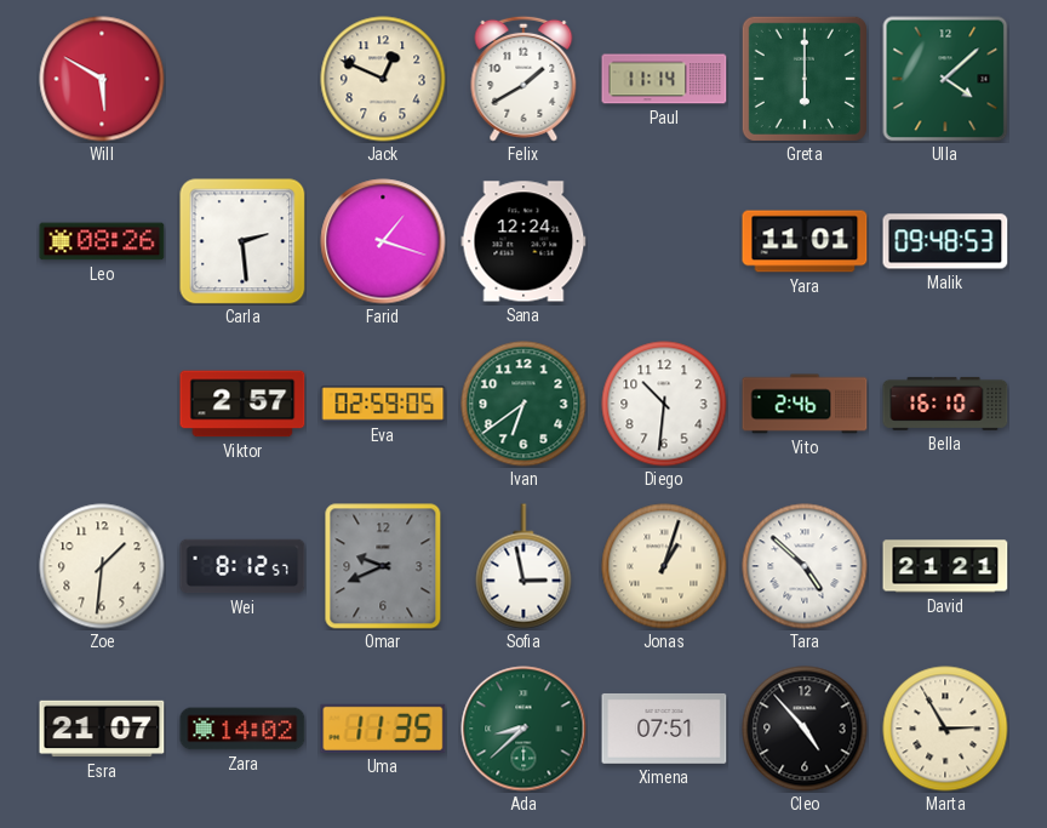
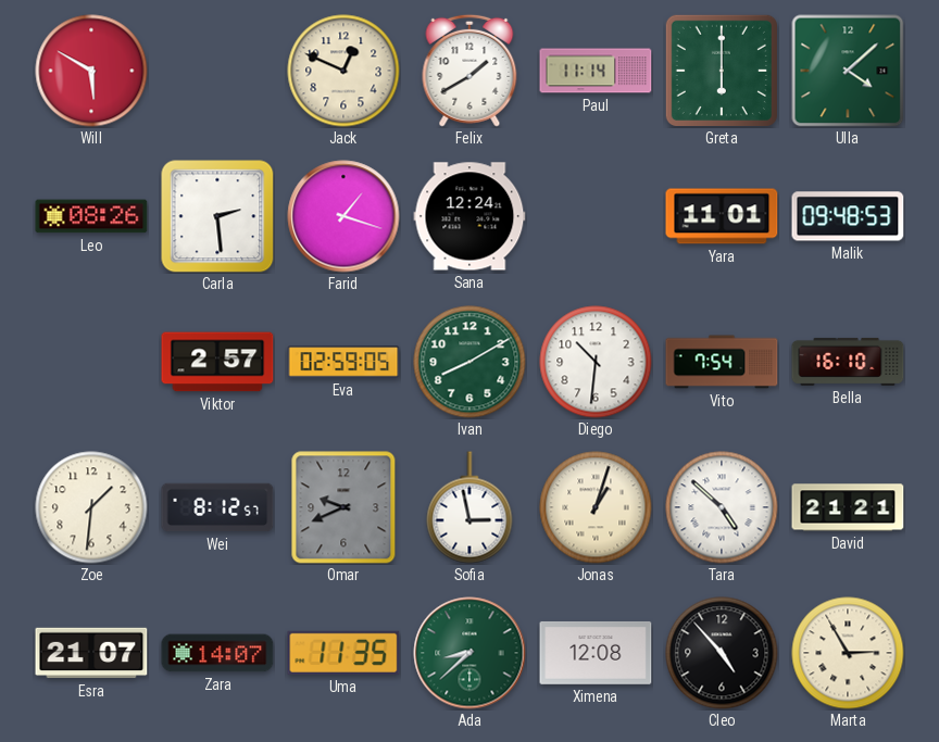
Ivan: 6:39 -> 8:10 (469, 362)
Vito: 2:46 -> 7:54 (722, 362)
Zara: 14:02 -> 14:07 (217, 653)
Ximena: 07:51 -> 12:08 (596, 653)
